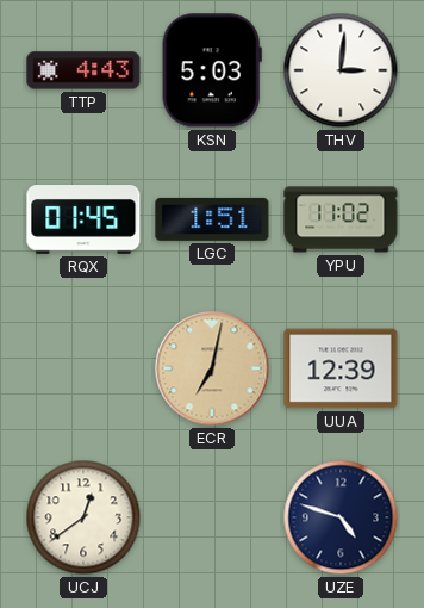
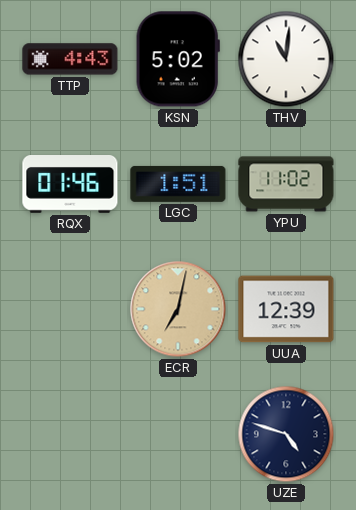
KSN: 5:03 -> 5:02 (178, 59)
THV: 3:01 -> 11:01 (286, 59)
RQX: 01:45 -> 01:46 (70, 185)
UCJ: 12:39 -> none (83, 517)
